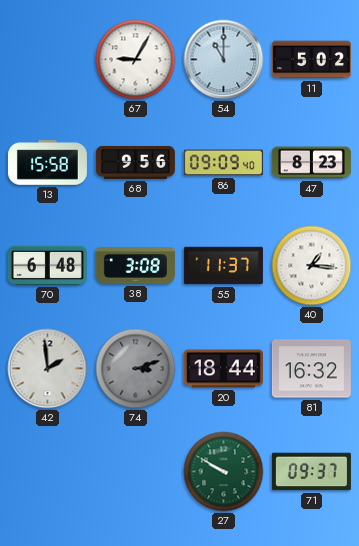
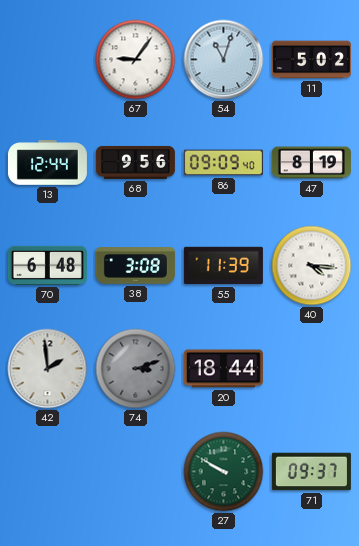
67: 9:05 -> 9:06 (136, 60)
54: 11:00 -> 11:03 (224, 60)
13: 15:58 -> 12:44 (47, 163)
47: 8:23 -> 8:19 (311, 163)
55: 11:37 -> 11:39 (223, 266)
40: 1:16 -> 4:16 (312, 266)
81: 16:32 -> none (311, 369)
